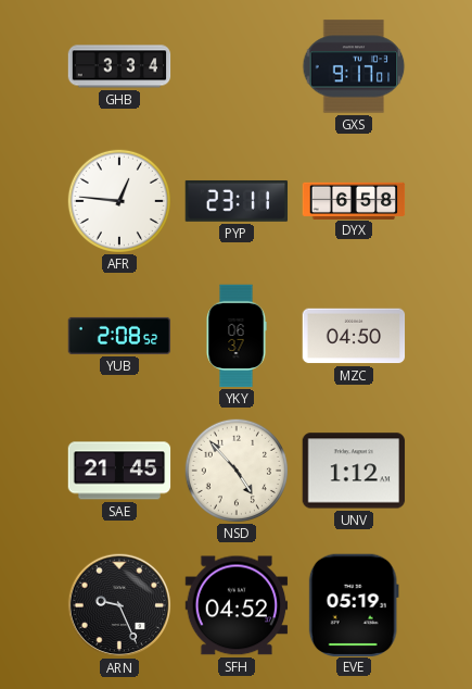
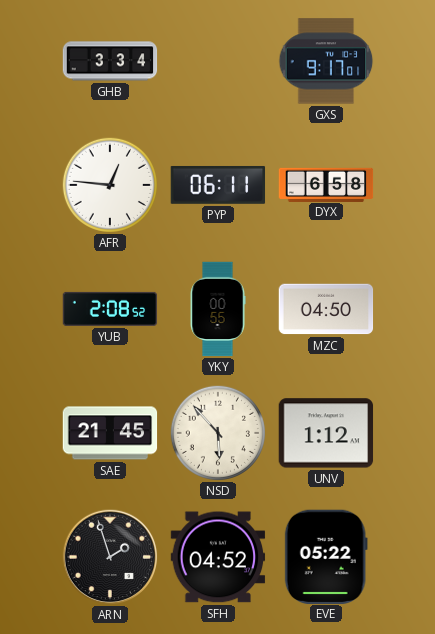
PYP: 23:11 -> 06:11 (218, 185)
YKY: 06:37 -> 00:55 (218, 309)
NSD: 4:53 -> 5:53 (218, 433)
ARN: 9:26 -> 1:57 (110, 557)
EVE: 05:19 -> 05:22 (326, 556)
